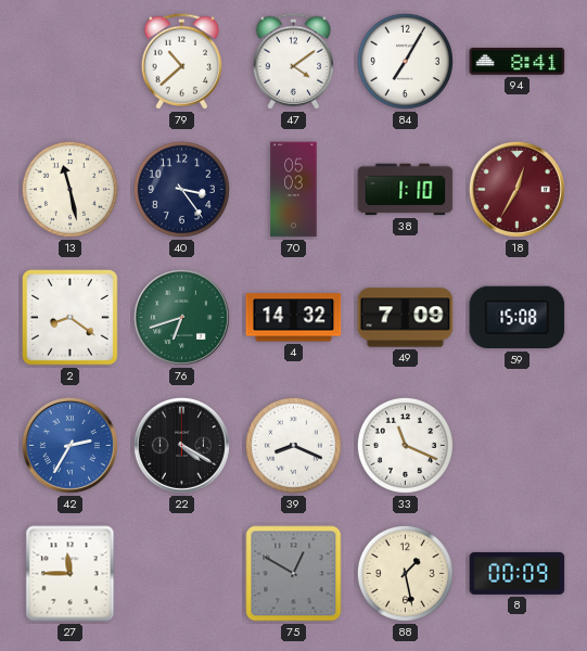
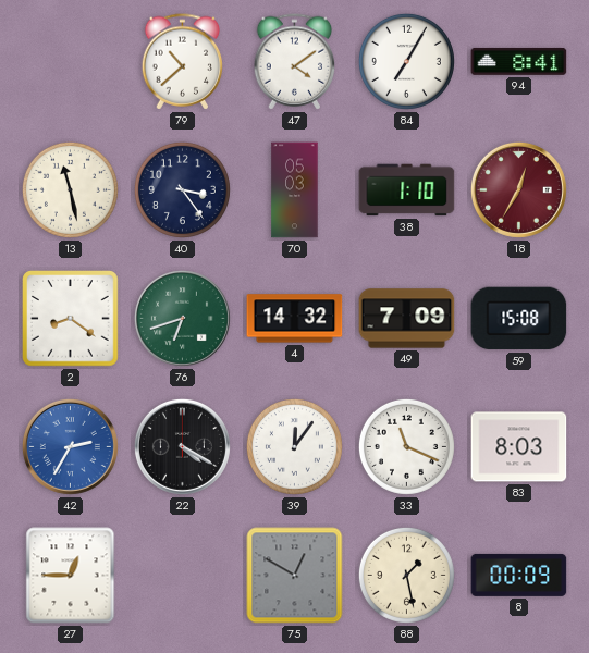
39: 8:19 -> 12:06 (294, 446)
83: none -> 8:03 (519, 447)
27: 11:45 -> 12:45 (71, 576)
